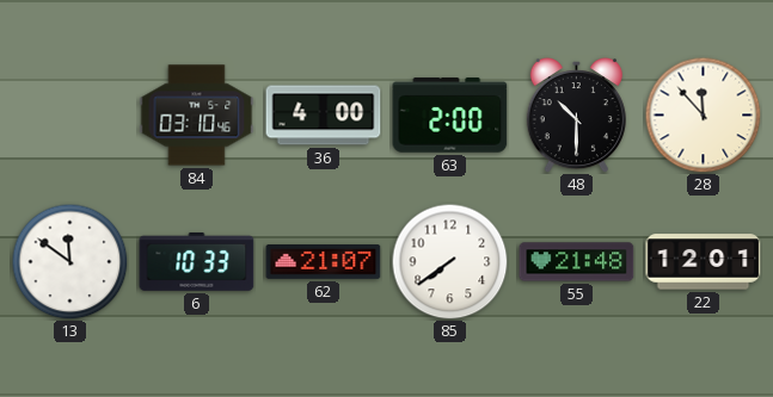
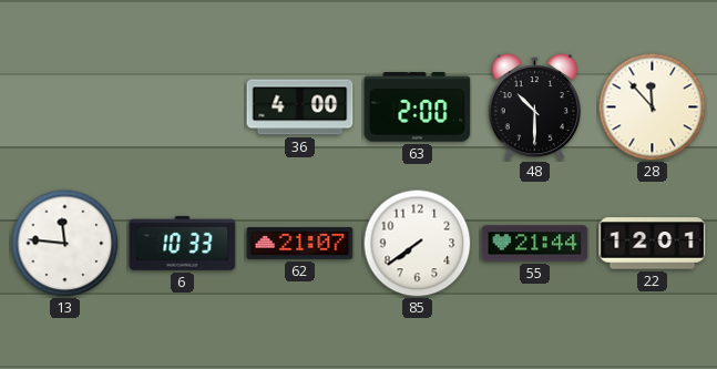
84: 03:10 -> none (197, 116)
13: 11:51 -> 11:46 (64, 243)
55: 21:48 -> 21:44 (535, 244)
